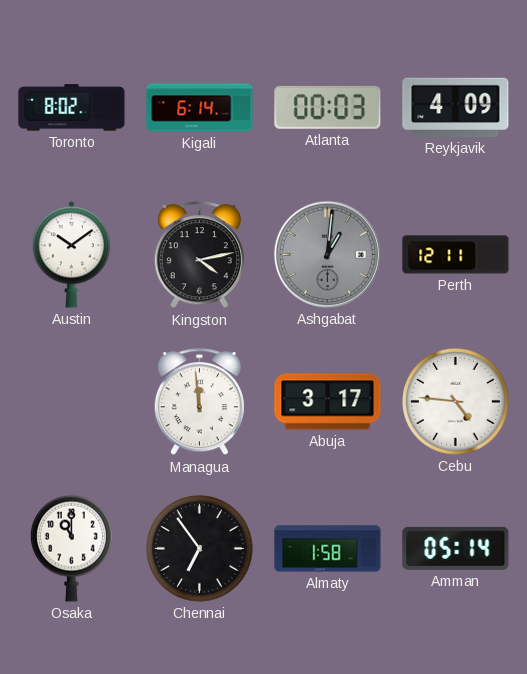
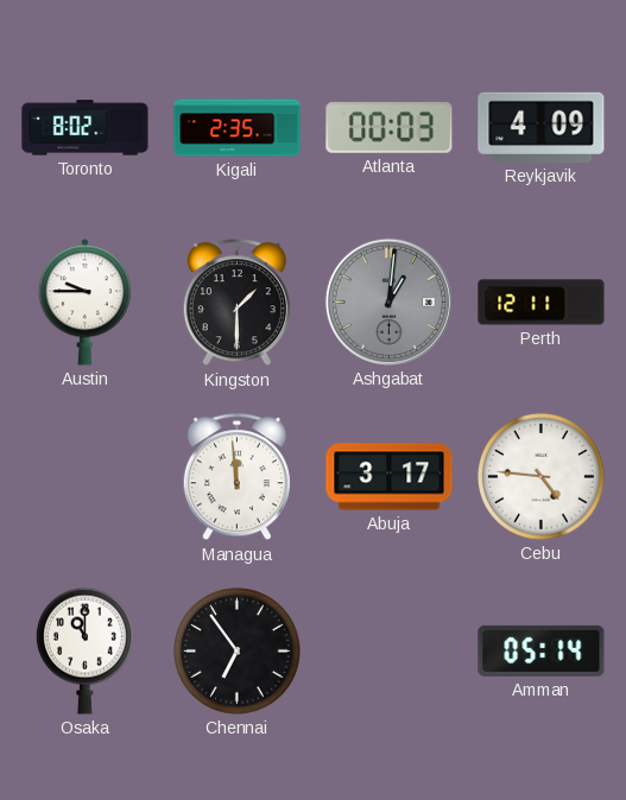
Kigali: 6:14 -> 2:35 (238, 128)
Austin: 10:09 -> 9:45 (86, 303)
Kingston: 4:13 -> 1:30 (236, 303)
Almaty: 1:58 -> none (328, 549)
